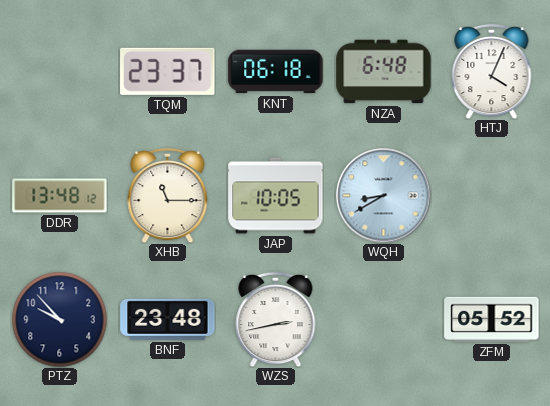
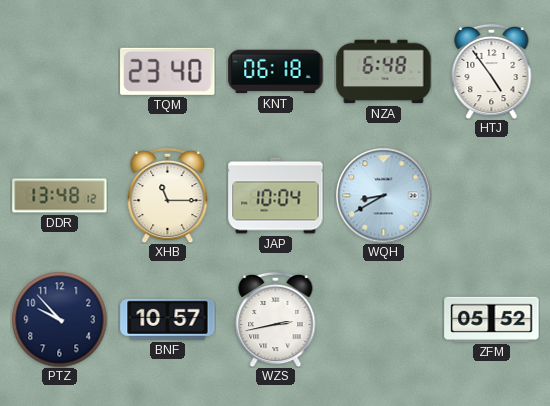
TQM: 23:37 -> 23:40 (168, 71)
HTJ: 4:04 -> 4:54 (492, 71)
JAP: 10:05 -> 10:04 (276, 196)
BNF: 23:48 -> 10:57 (168, 319)
